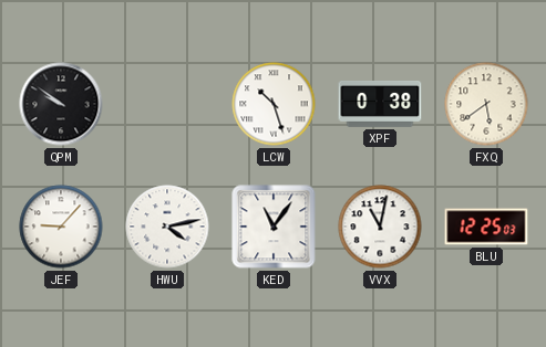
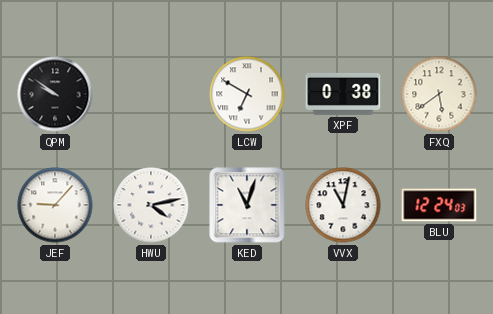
LCW: 10:27 -> 6:50 (247, 94)
KED: 11:06 -> 11:03 (247, 205)
BLU: 12:25 -> 12:24 (439, 205)
